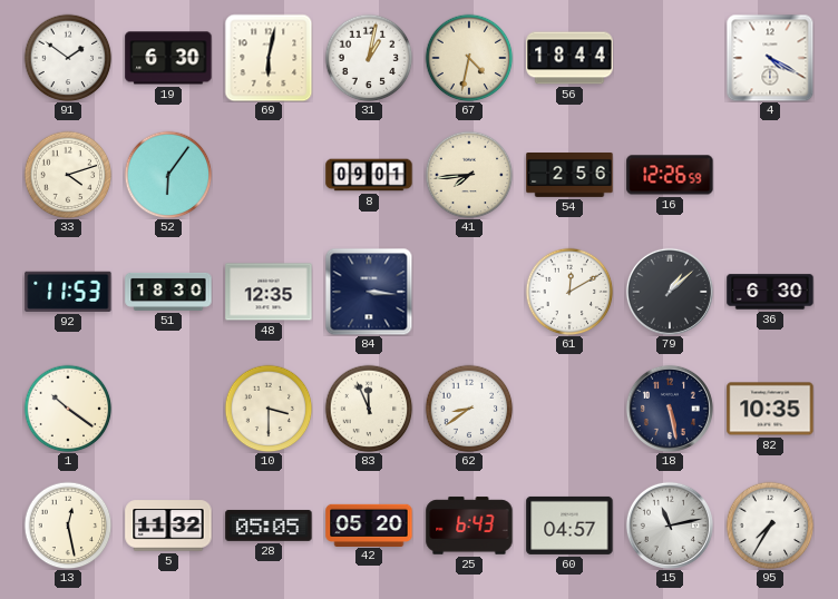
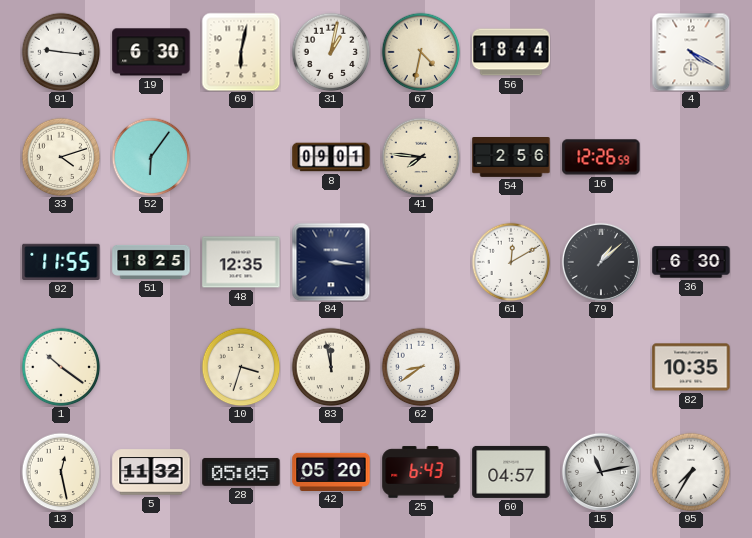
91: 1:51 -> 9:16 (61, 52)
41: 7:44 -> 7:46 (421, 157)
92: 11:53 -> 11:55 (61, 262)
51: 18:30 -> 18:25 (151, 262)
10: 3:30 -> 3:33 (241, 367)
83: 11:56 -> 11:58 (331, 367)
18: 5:28 -> none (670, 409)
